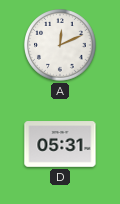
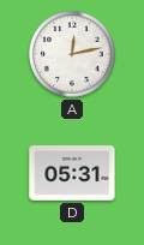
A: 12:11 -> 12:13 (73, 55)
